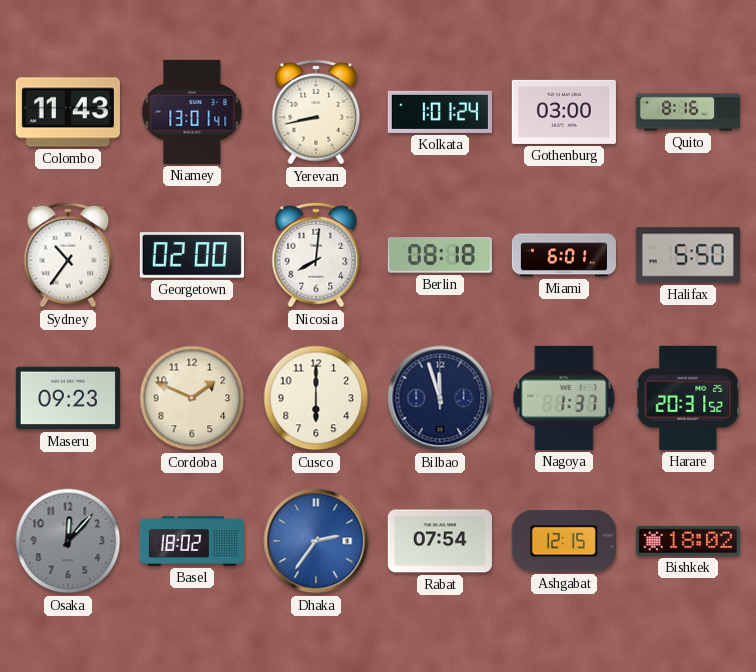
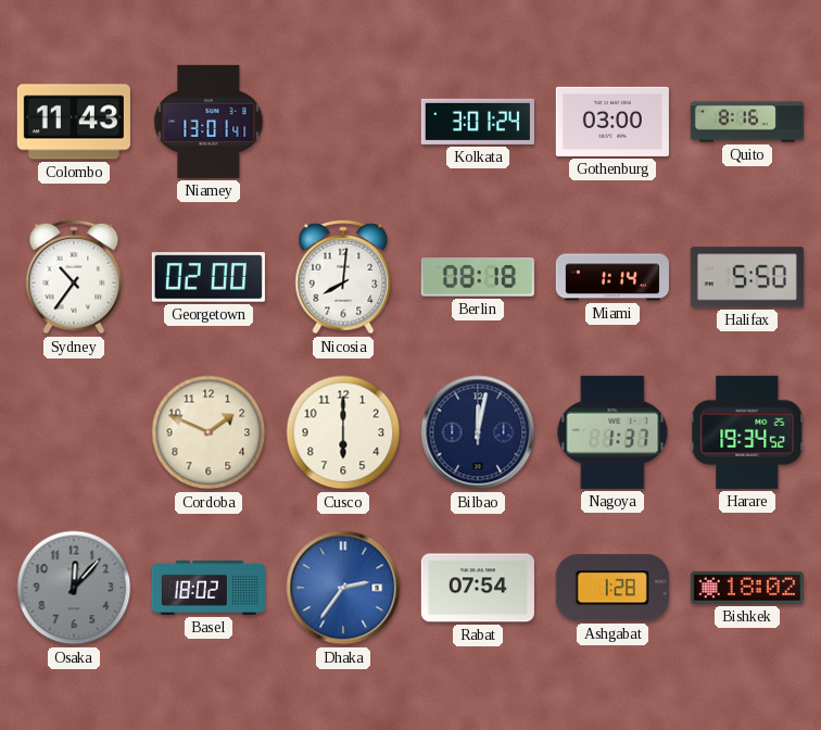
Yerevan: 8:43 -> none (316, 112)
Kolkata: 1:01 -> 3:01 (478, 122)
Miami: 6:01 -> 1:14 (612, 277)
Maseru: 09:23 -> none (68, 398)
Bilbao: 11:57 -> 12:02 (478, 432)
Harare: 20:31 -> 19:34 (747, 432)
Ashgabat: 12:15 -> 1:28 (612, 588)
